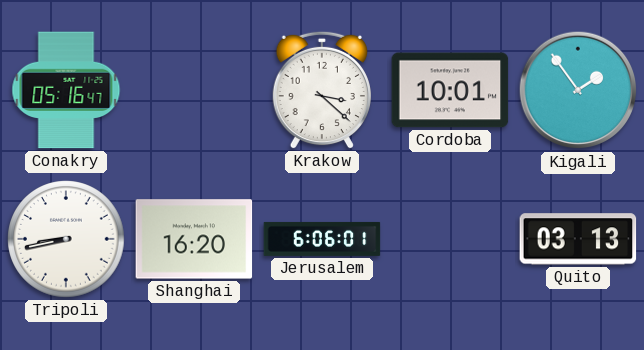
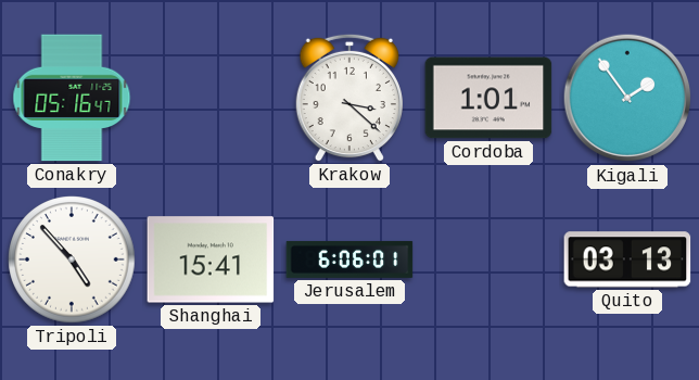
Cordoba: 10:01 -> 1:01 (488, 98)
Tripoli: 8:43 -> 4:53 (72, 259)
Shanghai: 16:20 -> 15:41 (211, 259)
